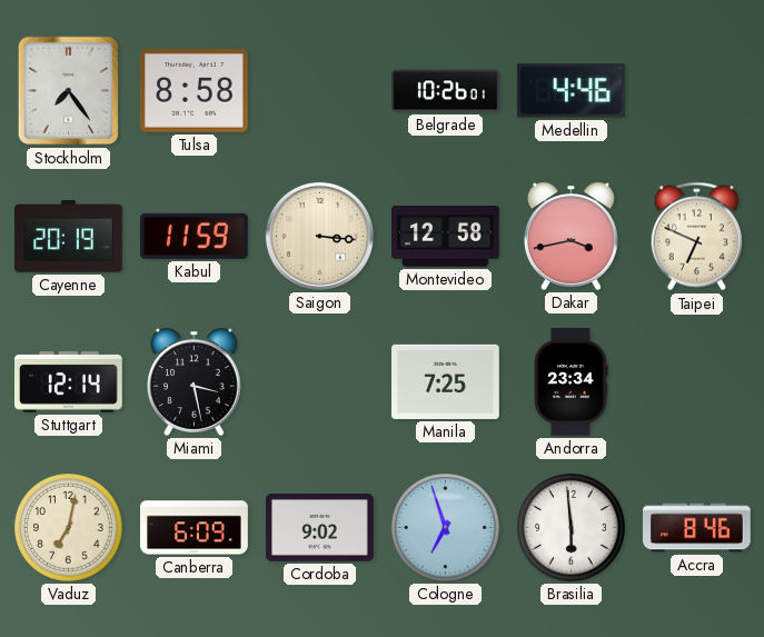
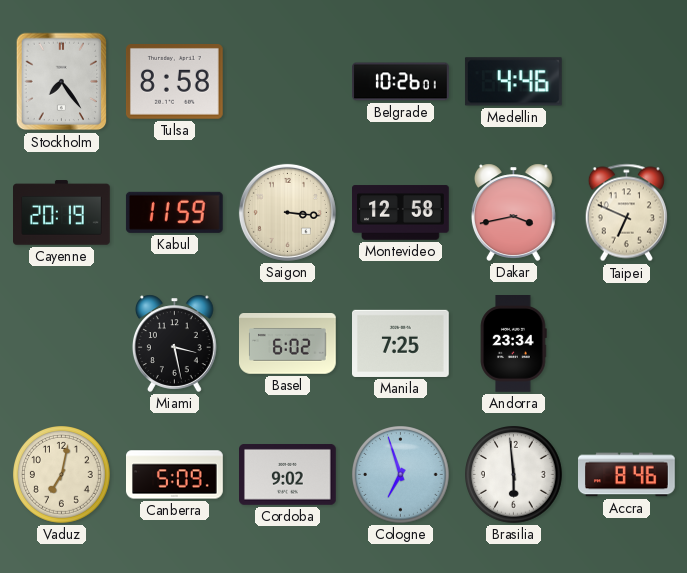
Stuttgart: 12:14 -> none (69, 382)
Basel: none -> 6:02 (288, 344)
Canberra: 6:09 -> 5:09 (175, 475)
